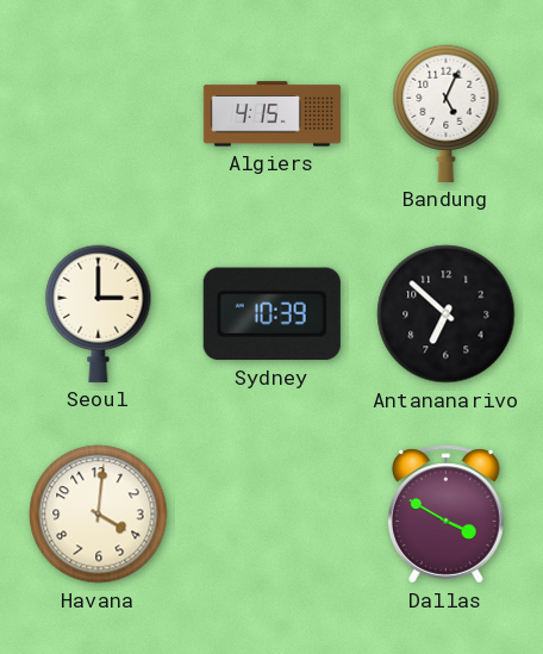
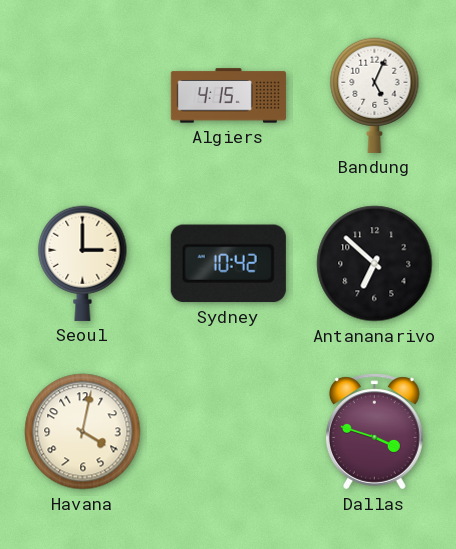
Sydney: 10:39 -> 10:42 (228, 264)
Havana: 4:01 -> 4:02 (83, 432)
Dallas: 3:50 -> 3:48 (375, 432)
